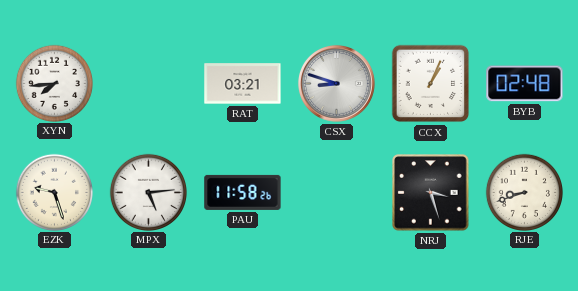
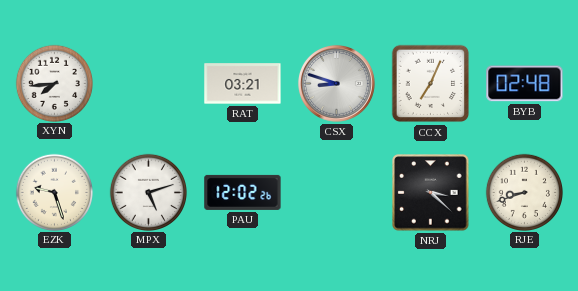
CCX: 1:04 -> 7:04 (431, 84)
MPX: 5:14 -> 5:12 (148, 192)
PAU: 11:58 -> 12:02 (243, 192)
NRJ: 3:27 -> 3:22 (431, 193)
